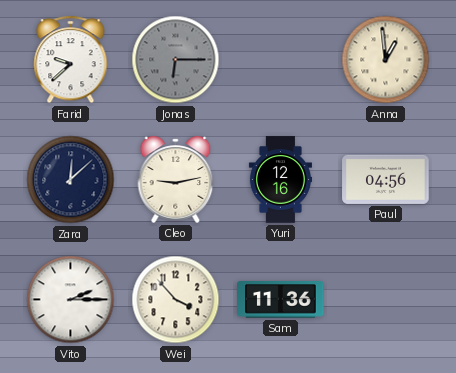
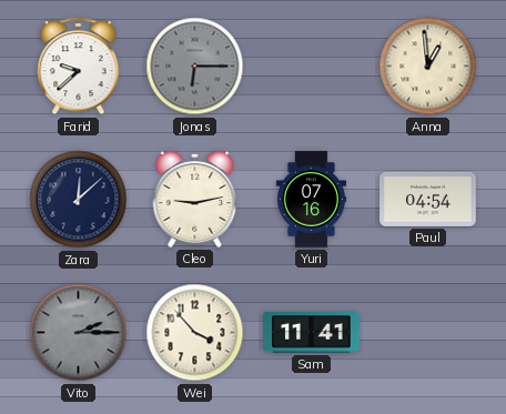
Yuri: 12:16 -> 07:16 (311, 200)
Paul: 04:56 -> 04:54 (428, 199)
Vito dial: white -> grey (79, 333)
Sam: 11:36 -> 11:41 (312, 333)
